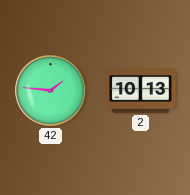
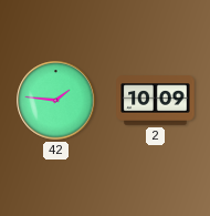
2: 10:13 -> 10:09 (156, 101)
